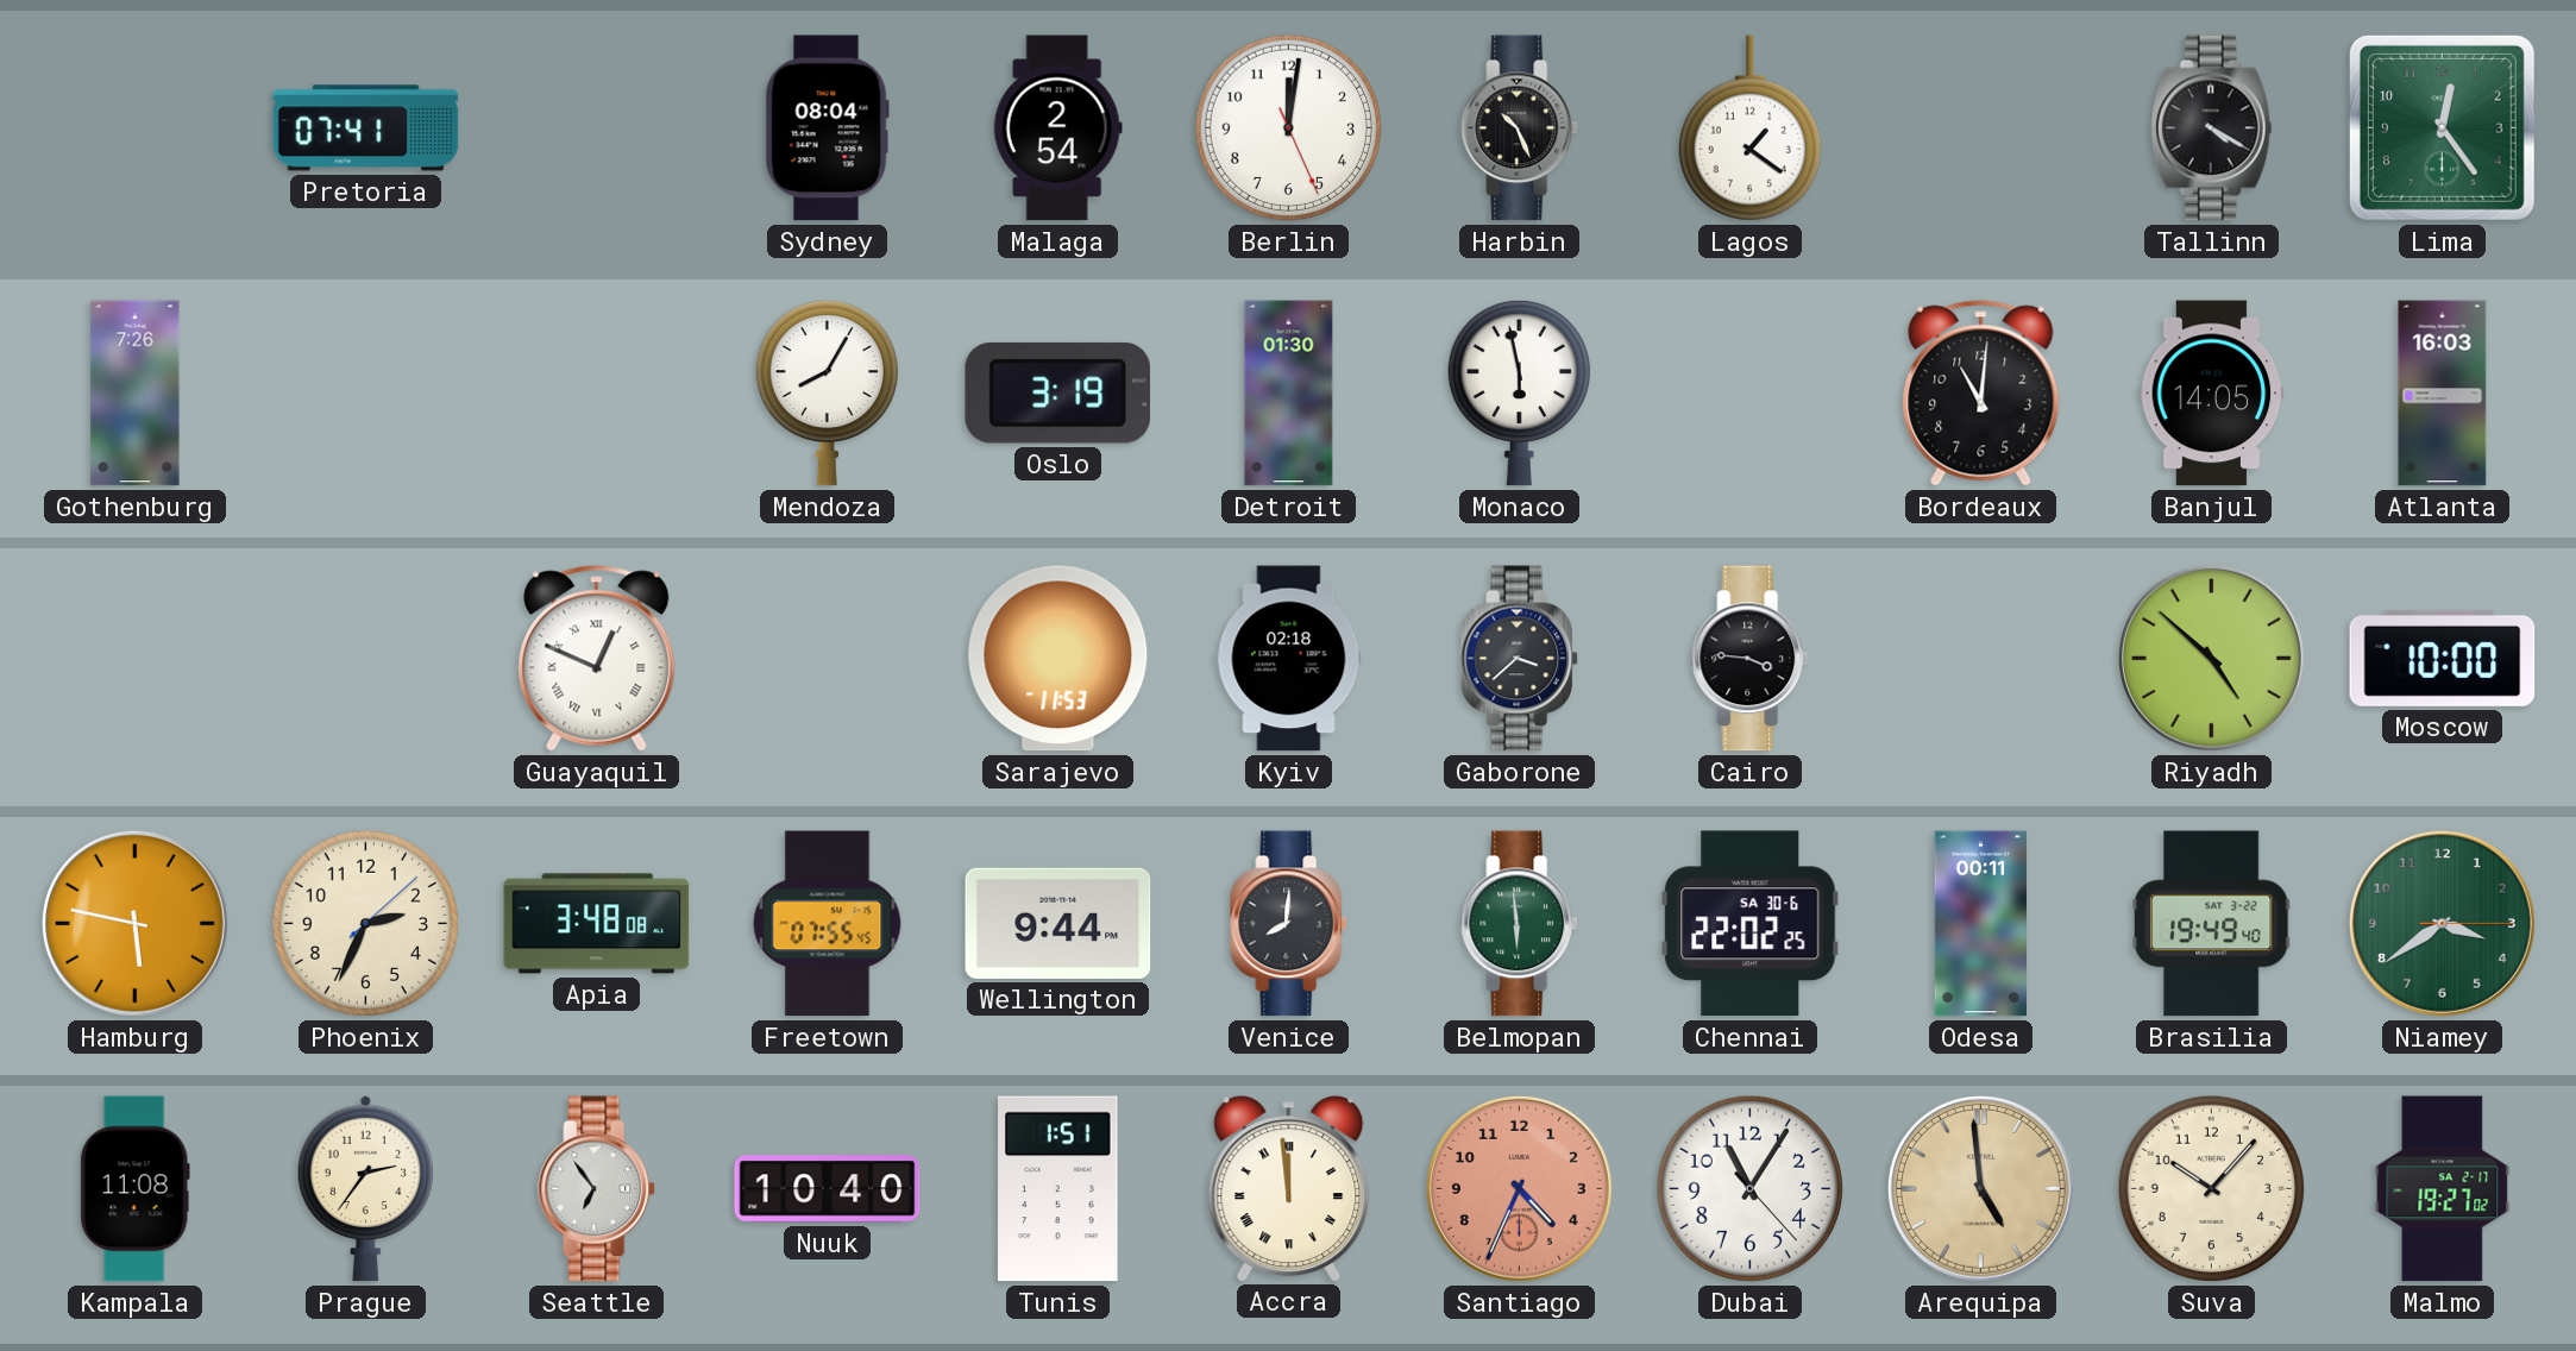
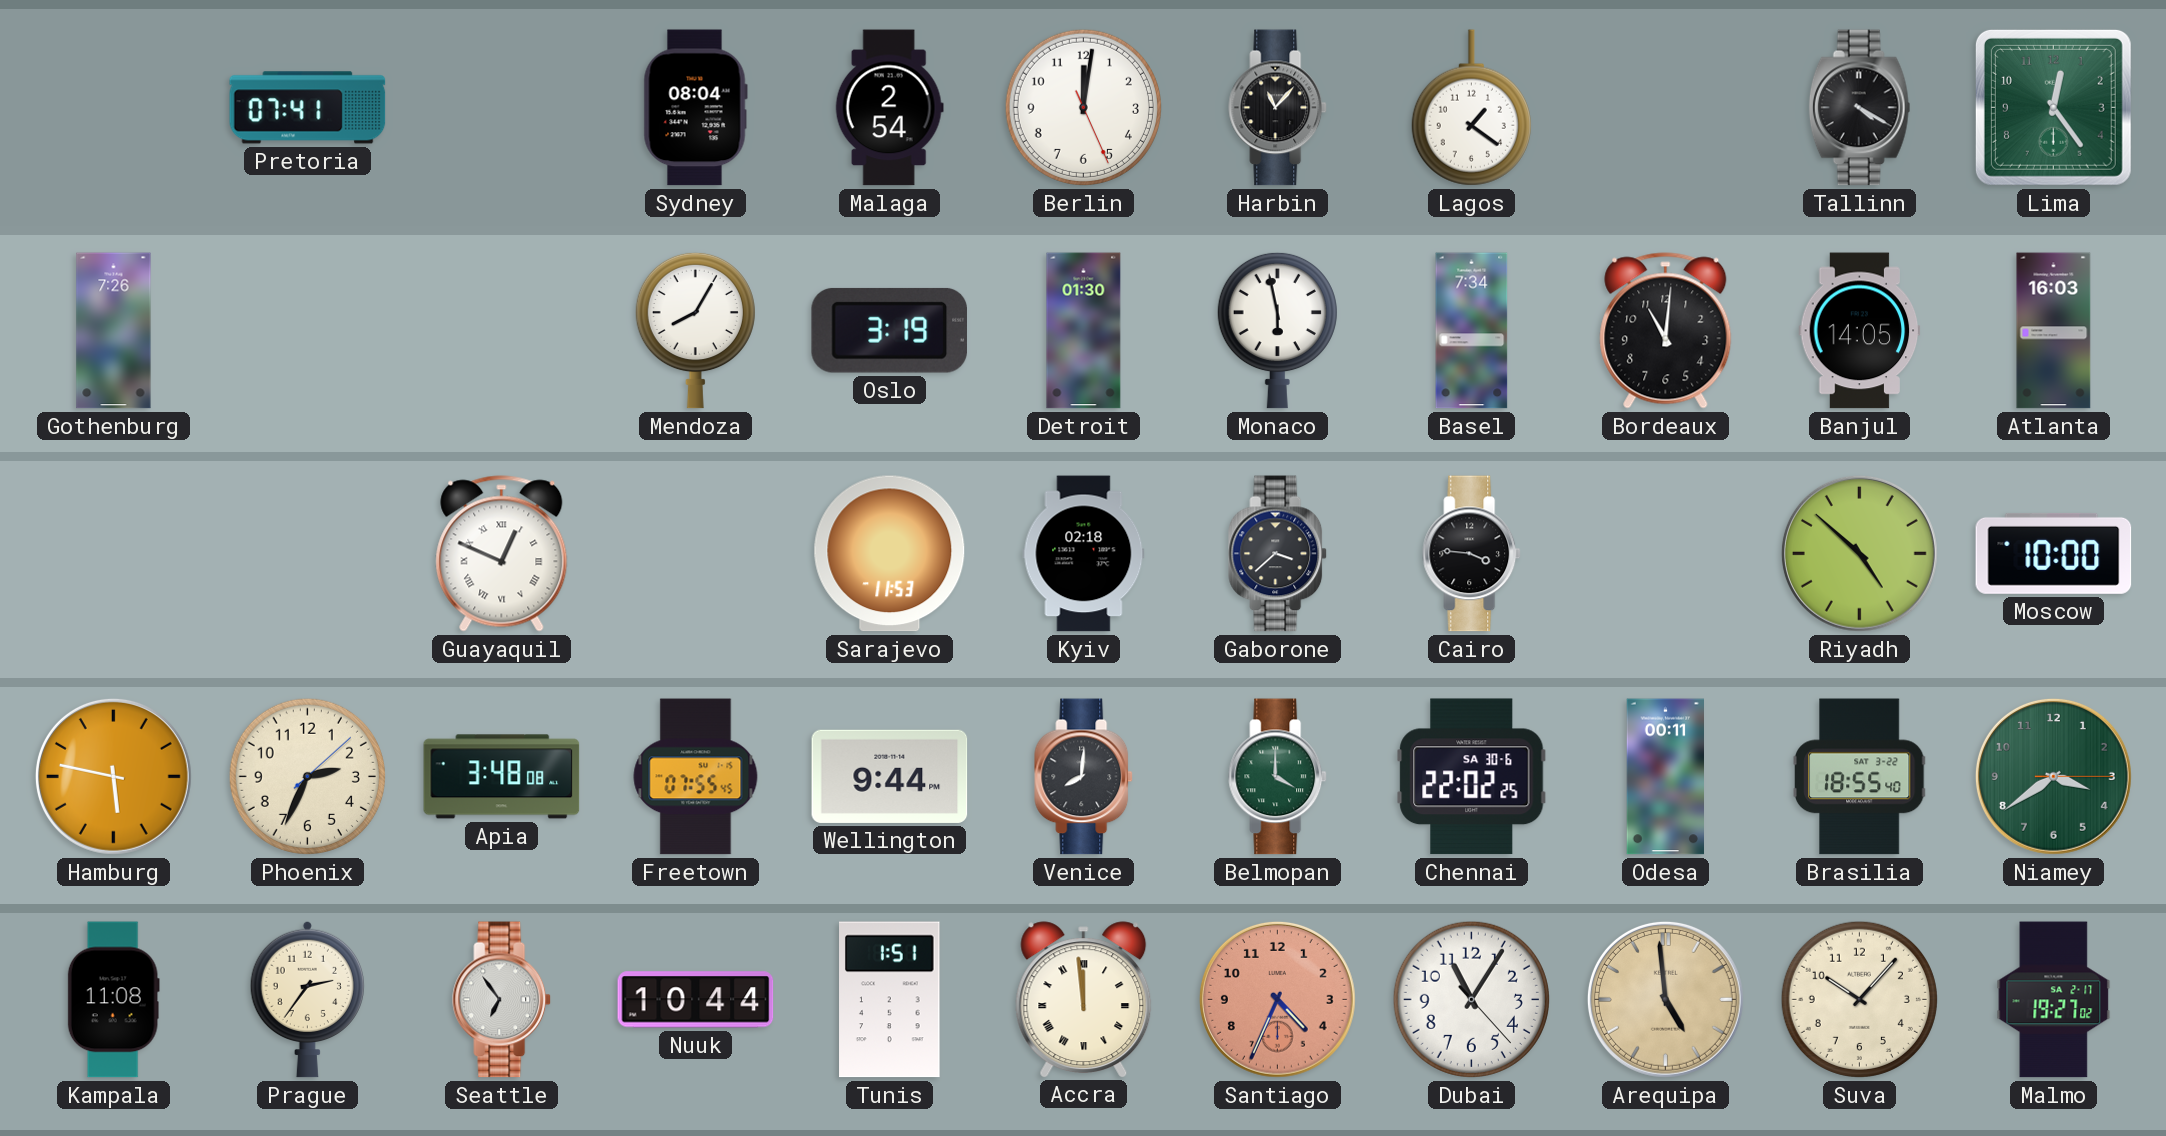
Harbin: 10:26 -> 11:07 (1278, 108)
Basel: none -> 7:34 (1472, 331)
Belmopan: 5:59 -> 4:00 (1278, 777)
Brasilia: 19:49 -> 18:55 (1859, 777)
Nuuk: 10:40 -> 10:44 (696, 1000)
